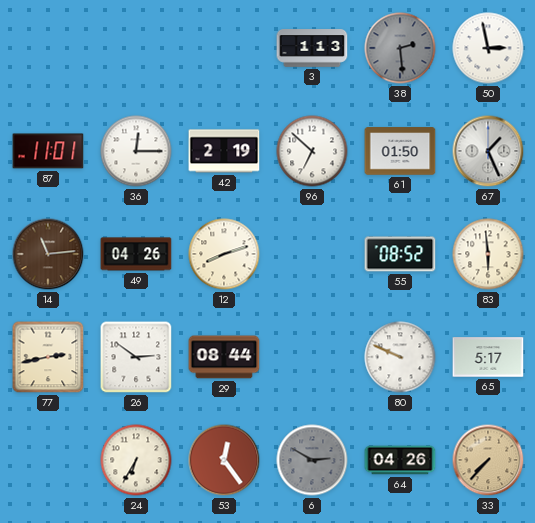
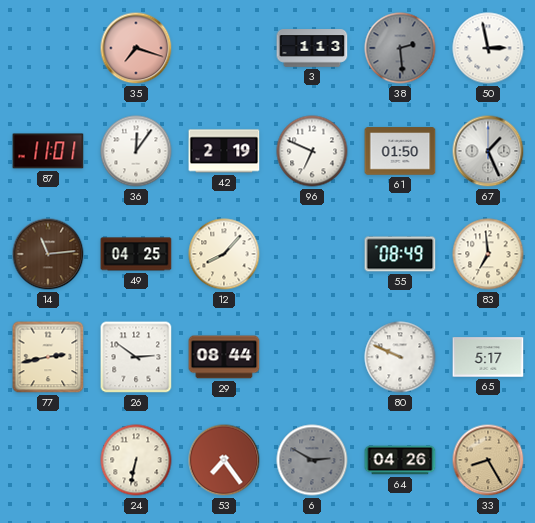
35: none -> 7:18 (136, 48)
36: 12:15 -> 12:06 (136, 151)
96: 6:52 -> 6:49 (312, 151)
49: 04:26 -> 04:25 (136, 254)
12: 8:12 -> 8:07 (224, 254)
55: 08:52 -> 08:49 (400, 254)
83: 5:59 -> 6:59 (488, 254)
24: 6:35 -> 6:32 (136, 460)
53: 12:24 -> 7:24 (224, 460)
33: 7:37 -> 8:25 (488, 460)
